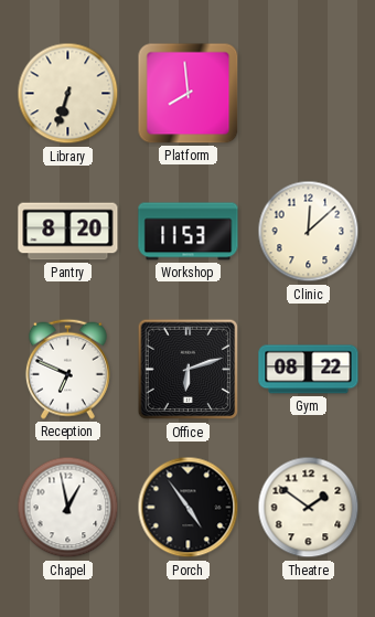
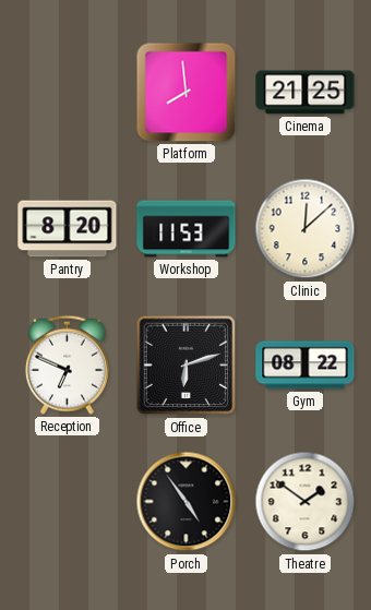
Library: 6:33 -> none (68, 94)
Cinema: none -> 21:25 (306, 93)
Chapel: 12:58 -> none (68, 508)
